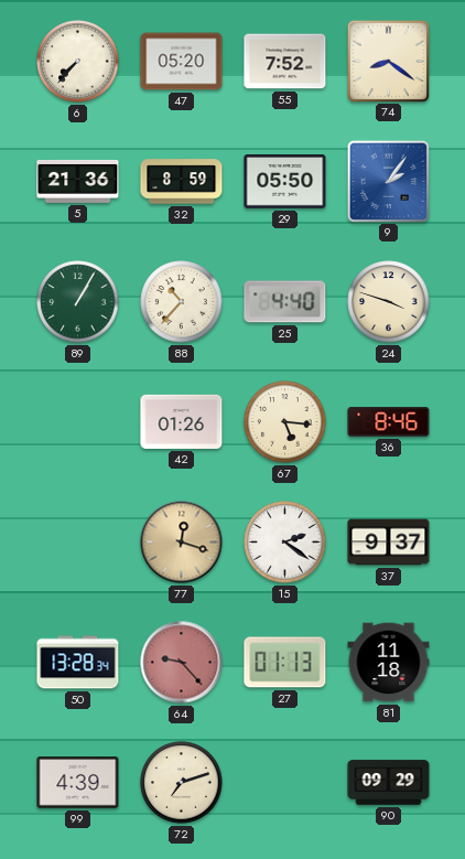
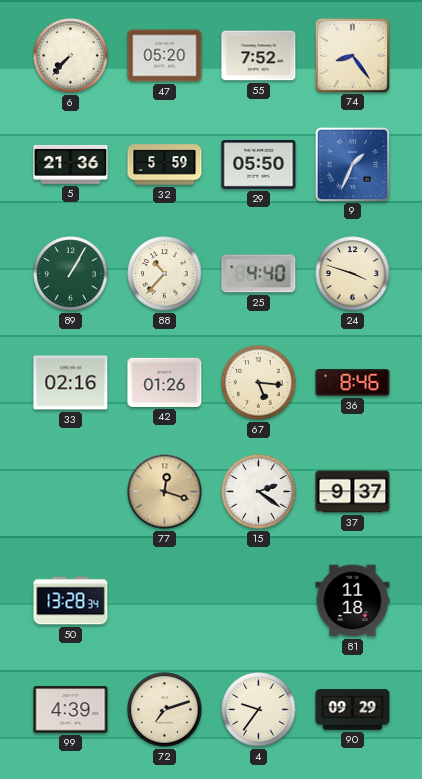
74: 8:21 -> 8:24 (352, 55)
32: 8:59 -> 5:59 (165, 165)
9: 2:06 -> 1:34 (352, 164)
33: none -> 02:16 (71, 383)
64: 9:23 -> none (182, 663)
27: 01:13 -> none (285, 663)
4: none -> 9:36 (259, 710)
